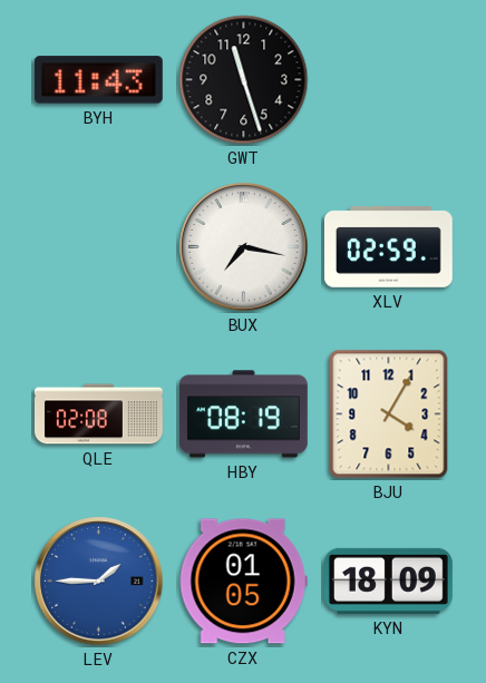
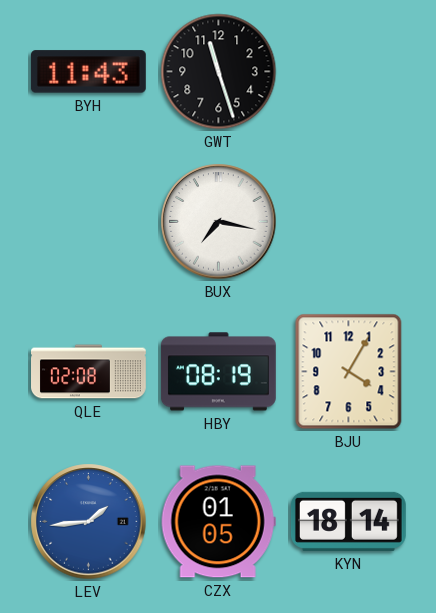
XLV: 02:59 -> none (388, 246)
LEV: 1:45 -> 1:44 (89, 522)
KYN: 18:09 -> 18:14 (348, 521)
